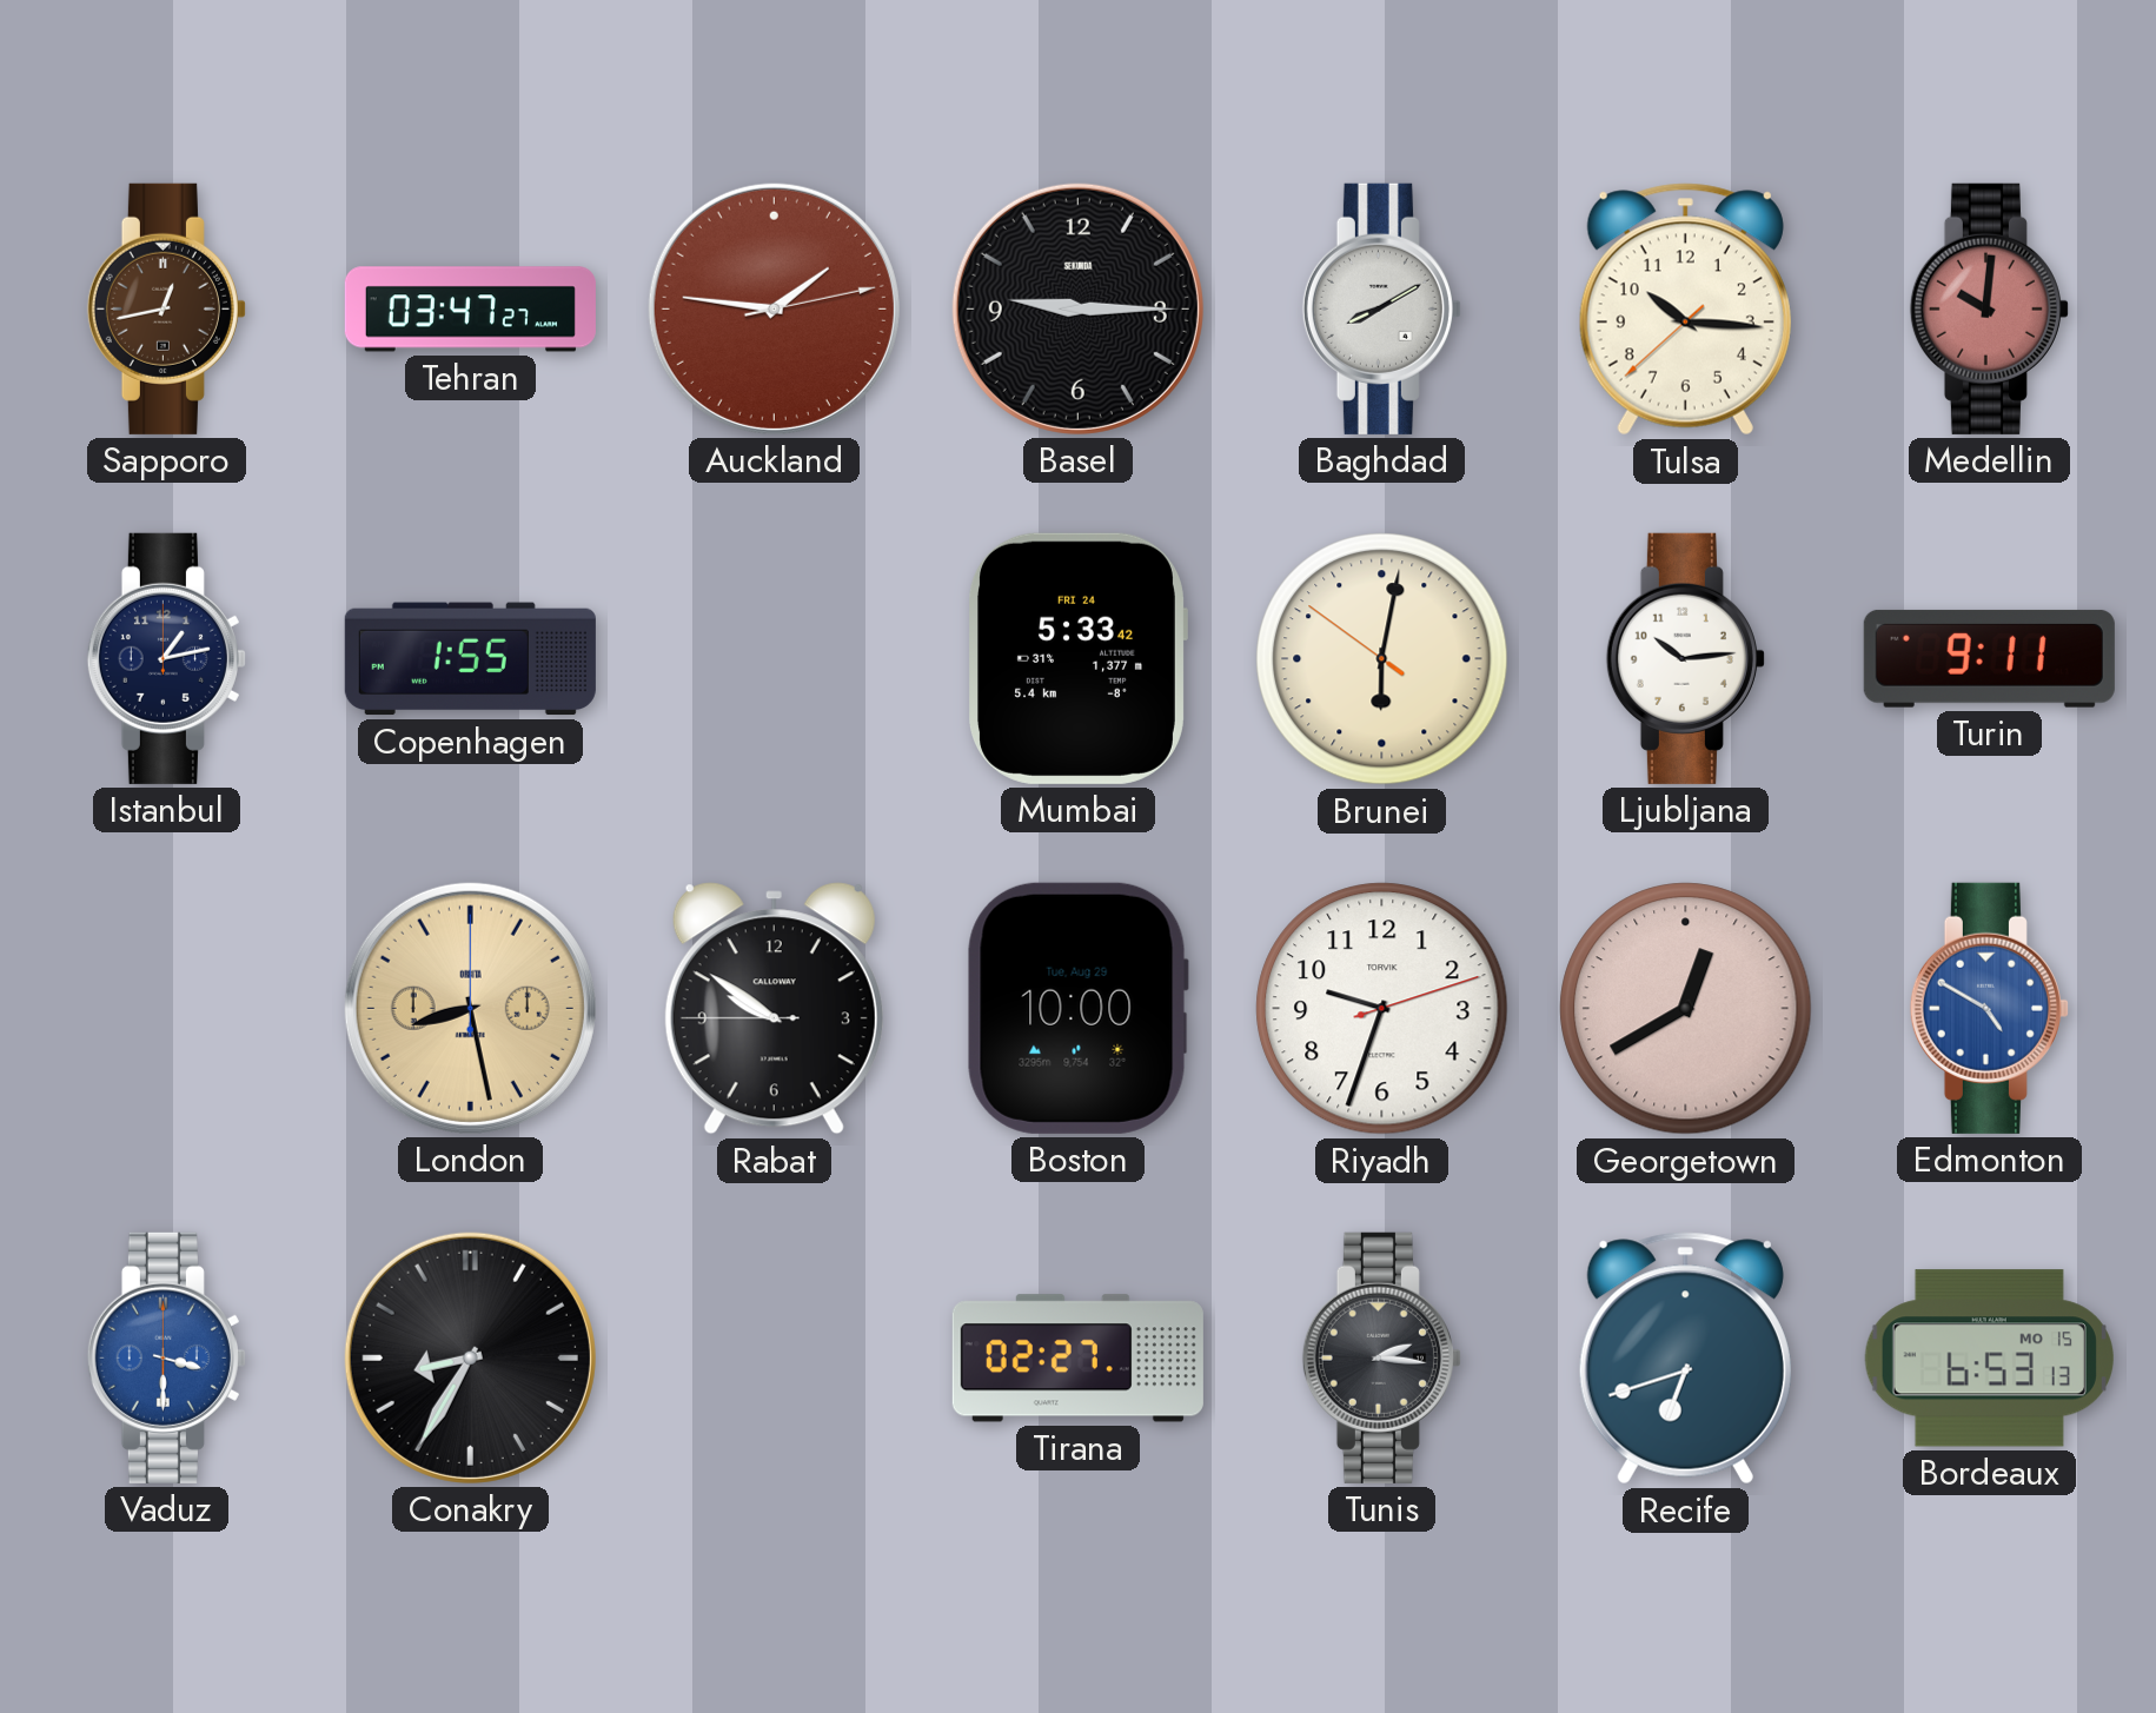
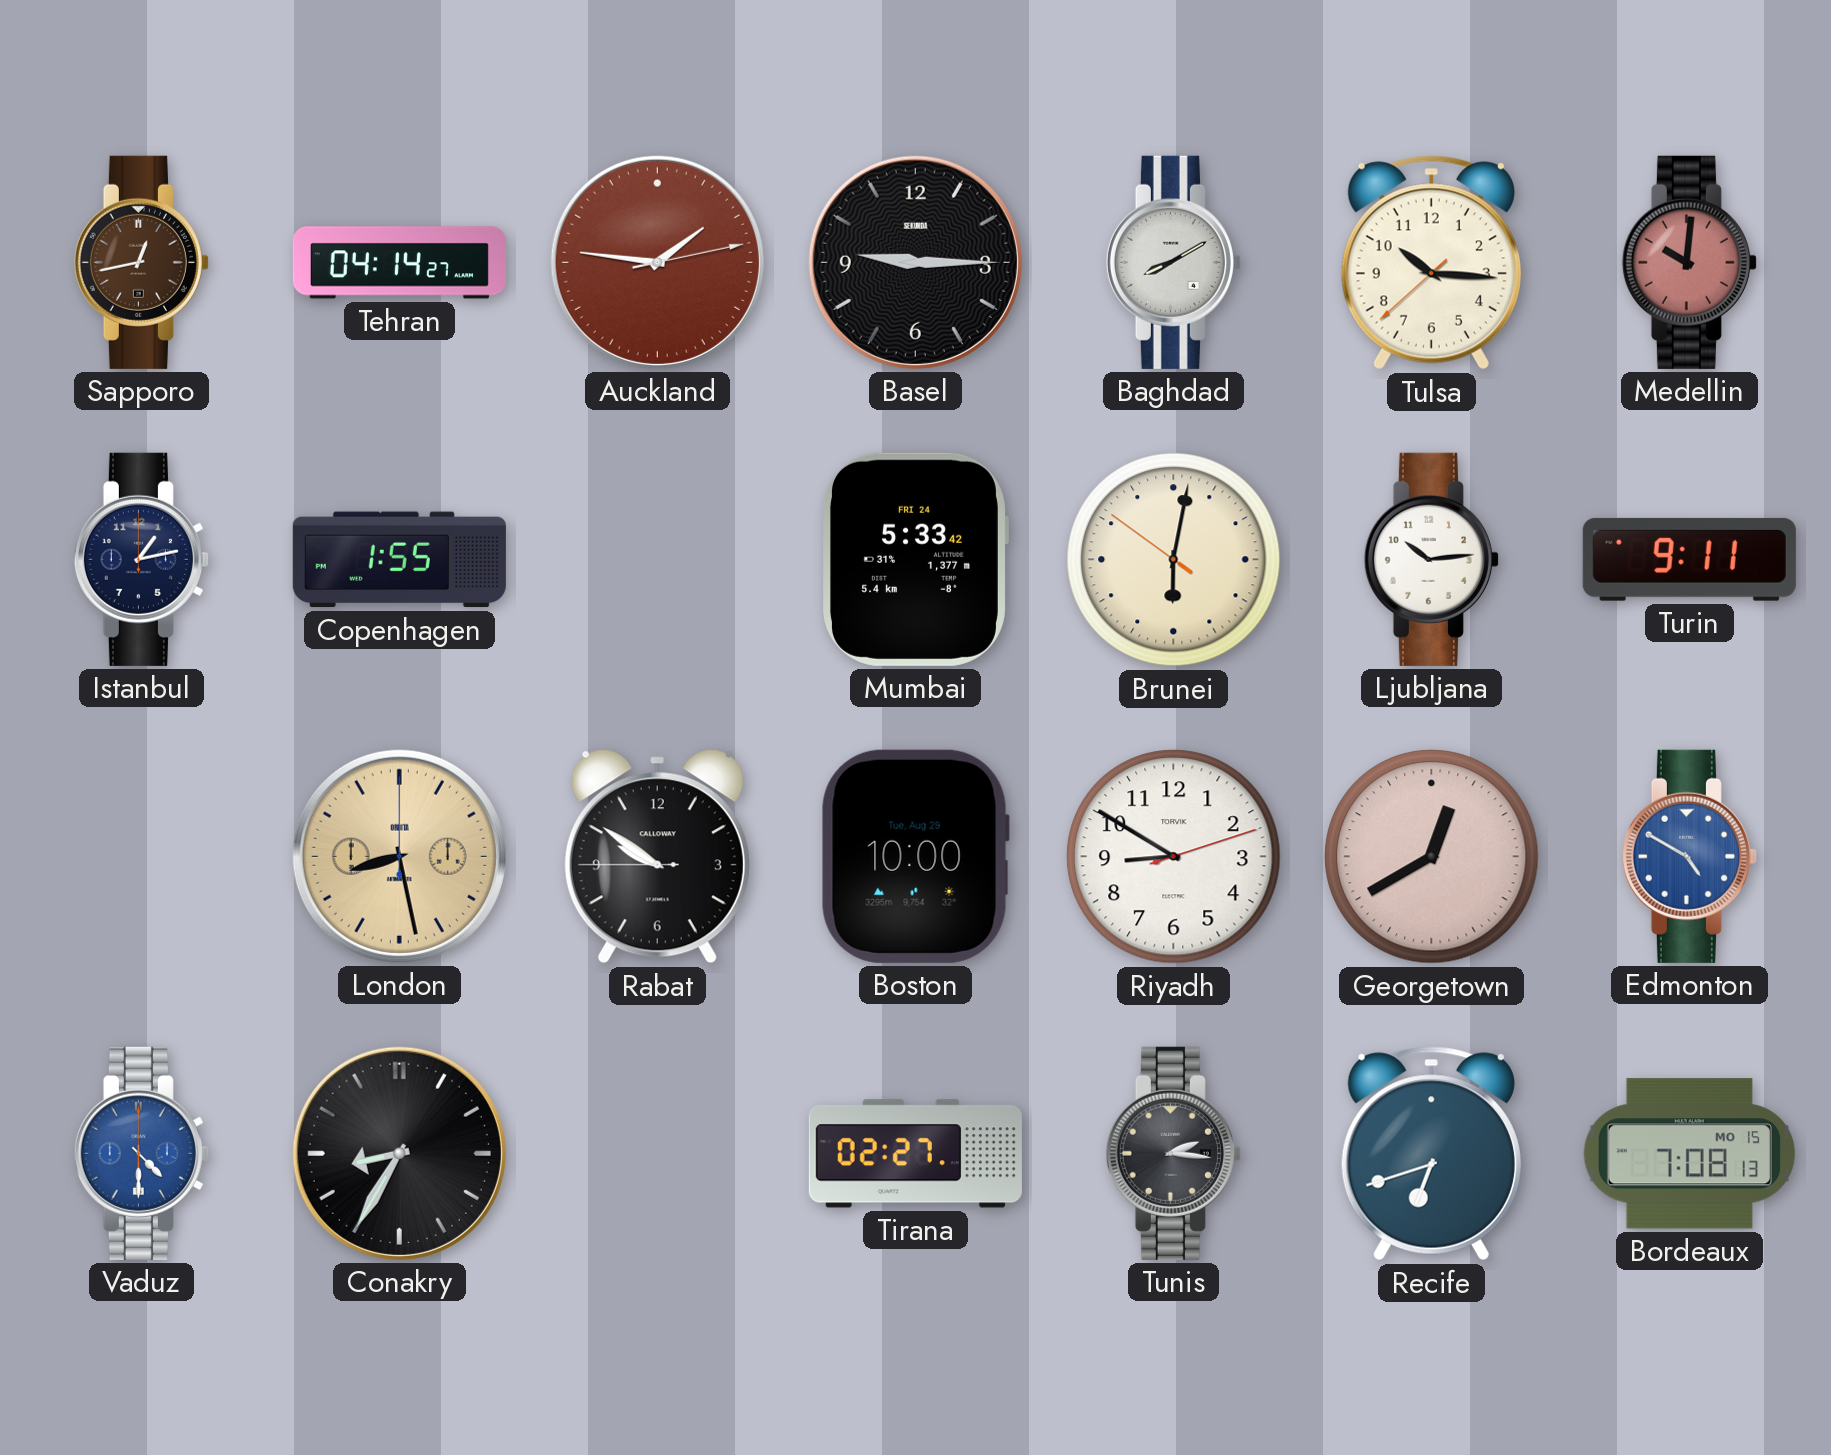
Tehran: 03:47 -> 04:14 (399, 263)
Riyadh: 9:33 -> 8:50 (1174, 857)
Vaduz: 3:30 -> 4:30 (141, 1153)
Bordeaux: 6:53 -> 7:08 (1689, 1154)
